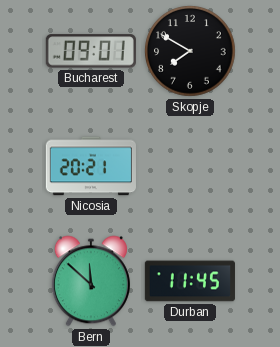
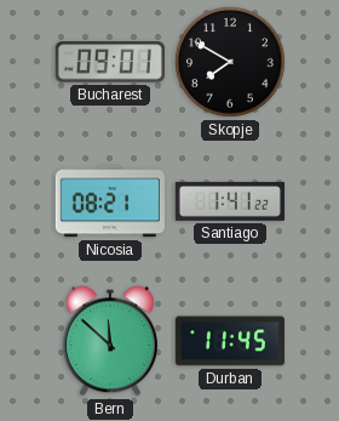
Nicosia: 20:21 -> 08:21 (110, 201)
Santiago: none -> 1:41 (229, 201)
